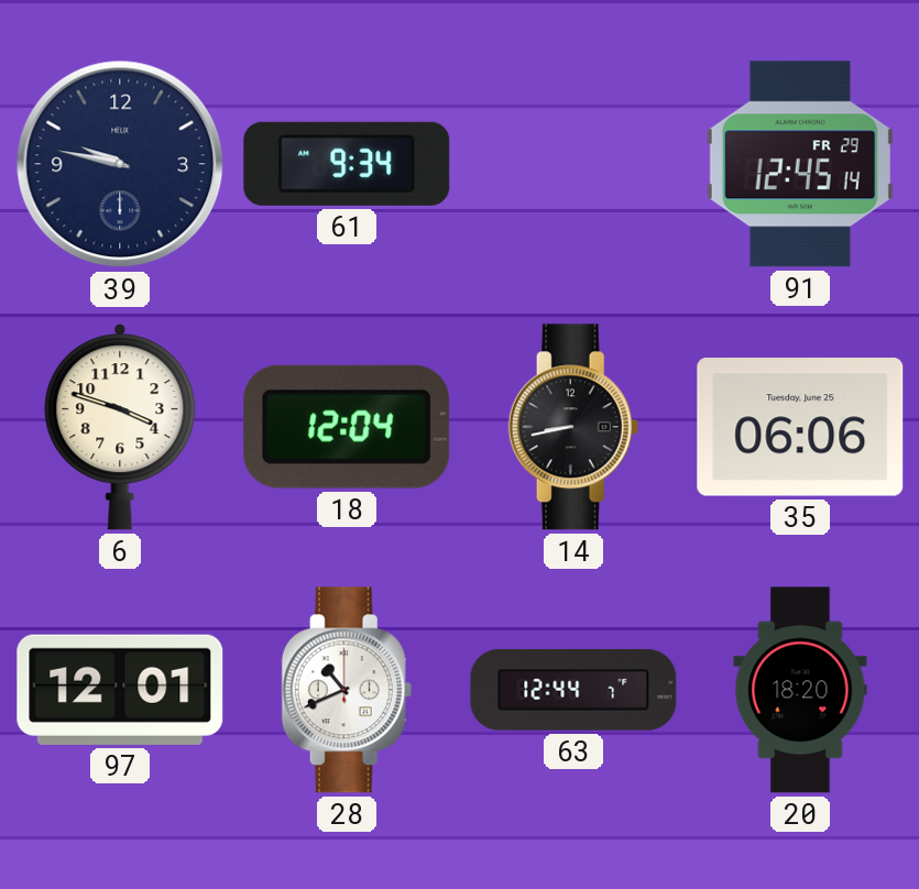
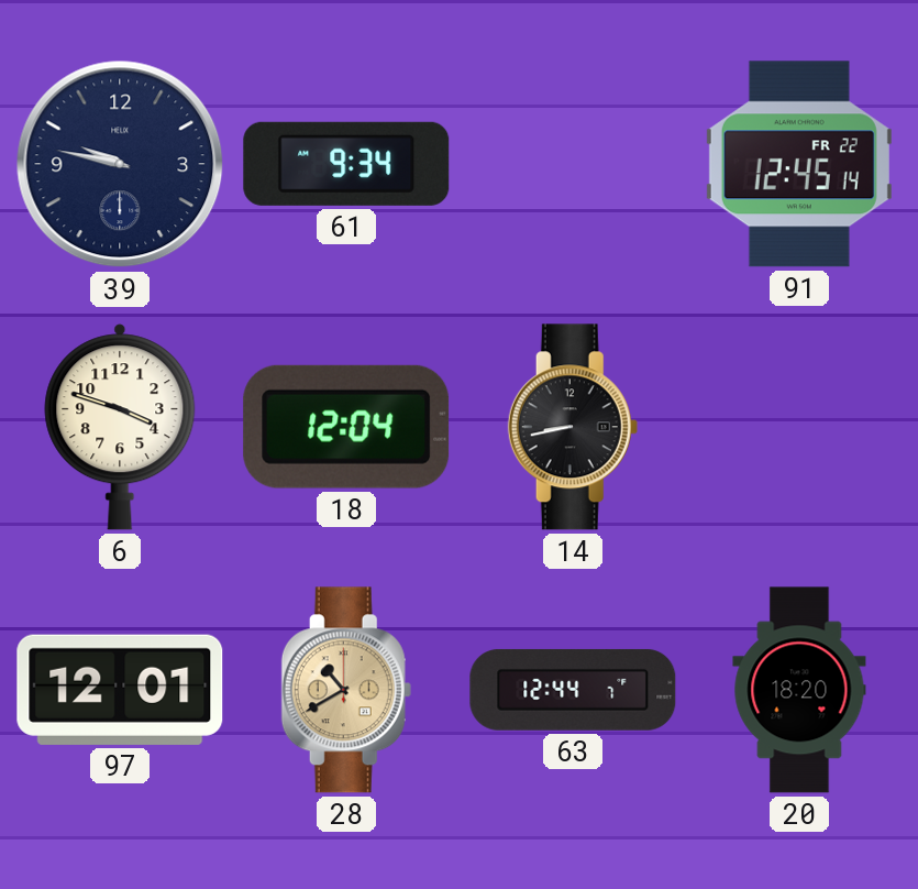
91 date: FR 29 -> FR 22 (799, 164)
35: 06:06 -> none (800, 427)
28: 10:41 -> 10:40 (346, 690)
28 dial: white -> champagne (346, 690)
